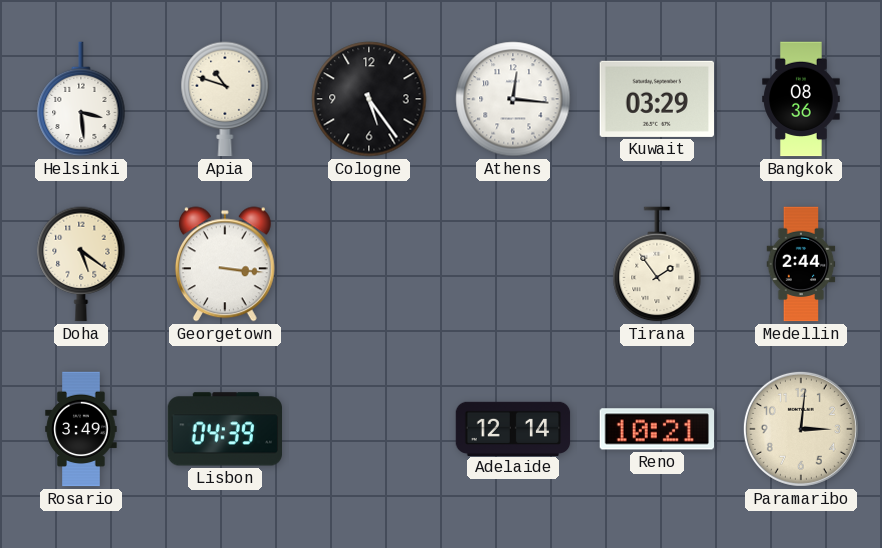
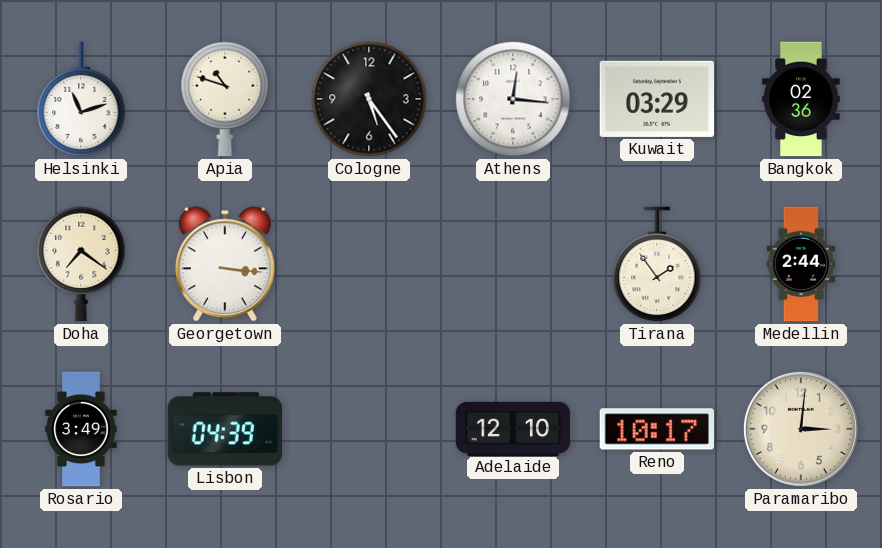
Helsinki: 3:29 -> 11:12 (81, 99)
Bangkok: 08:36 -> 02:36 (801, 99)
Doha: 5:21 -> 7:21 (81, 264)
Adelaide: 12:14 -> 12:10 (513, 428)
Reno: 10:21 -> 10:17 (656, 429)
